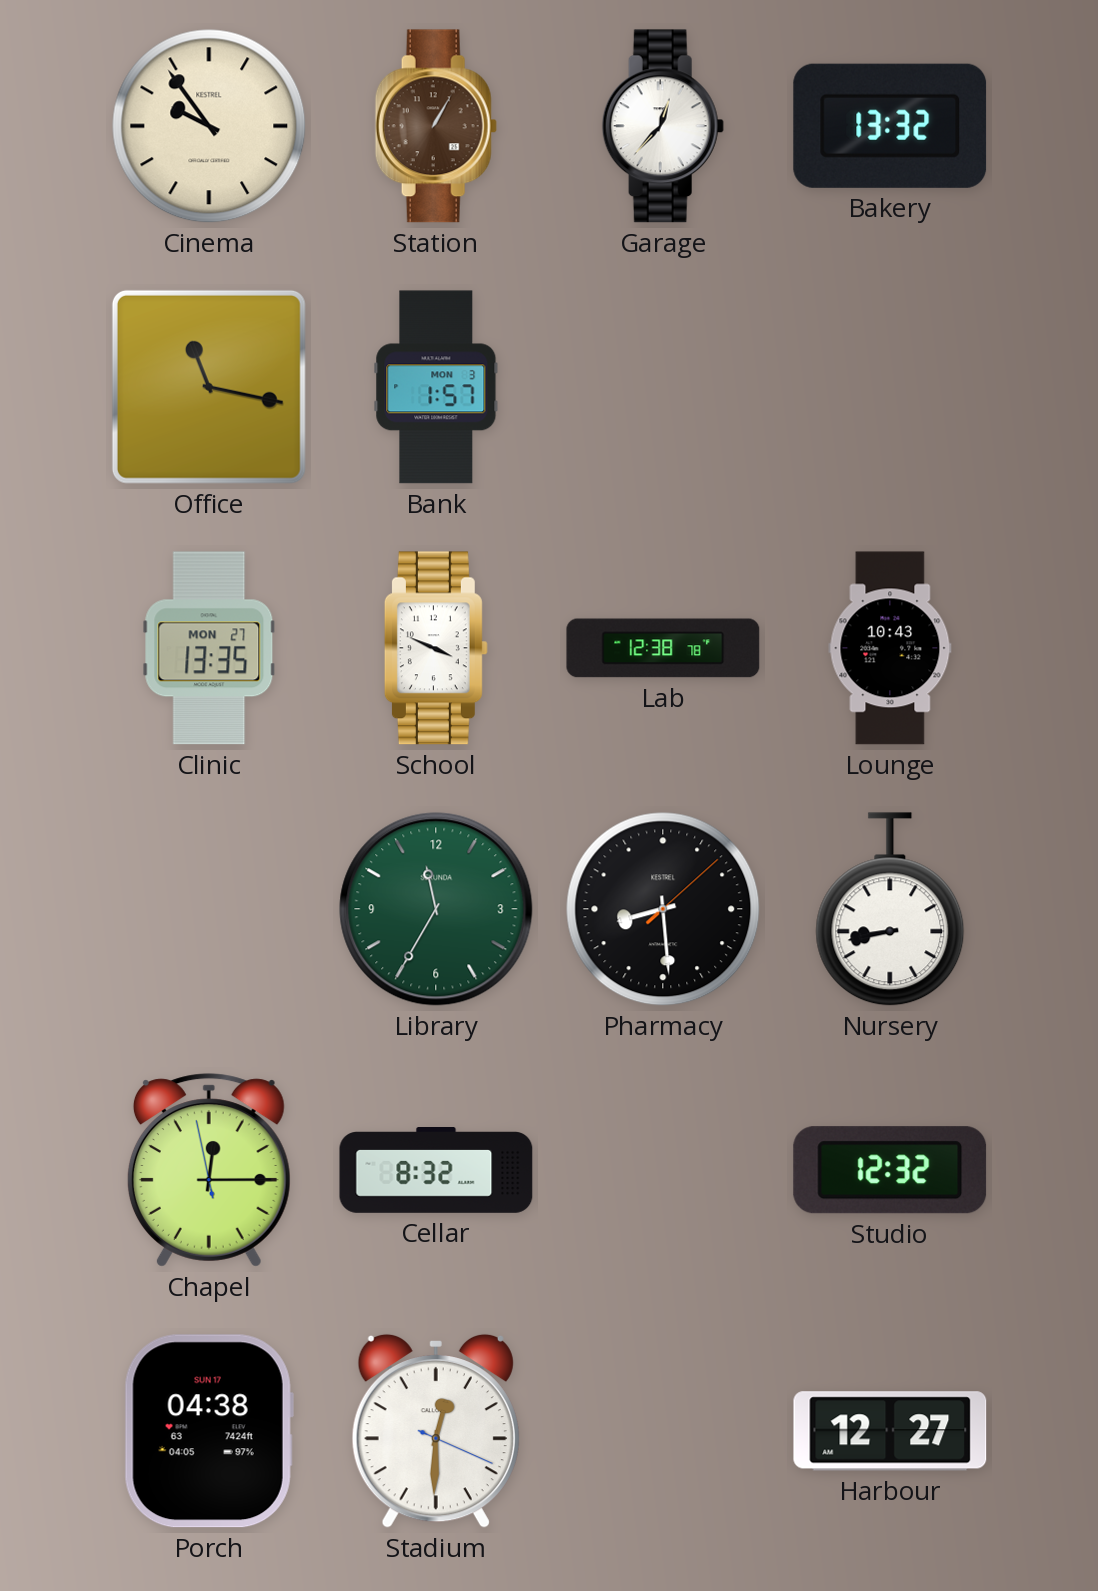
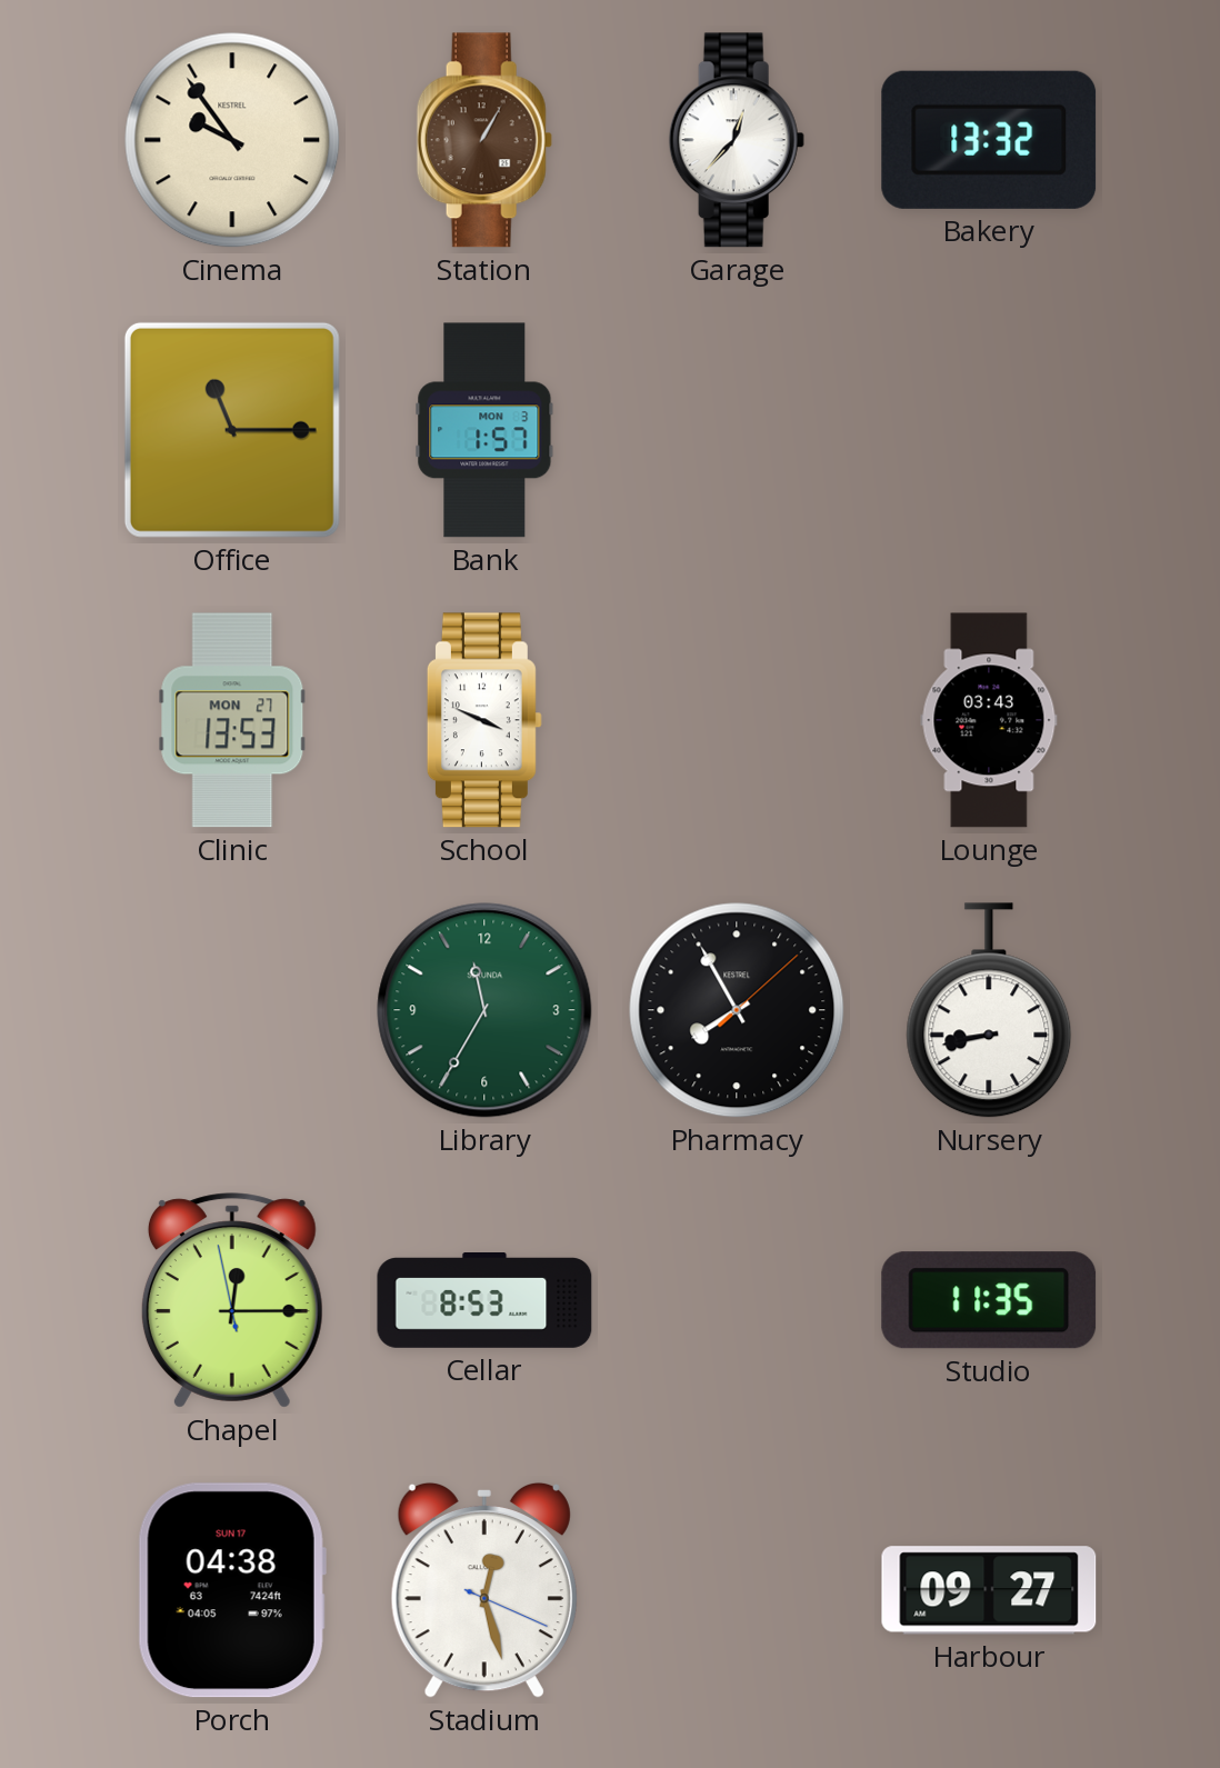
Office: 11:17 -> 11:15 (232, 430)
Clinic: 13:35 -> 13:53 (232, 720)
Lab: 12:38 -> none (663, 648)
Lounge: 10:43 -> 03:43 (989, 720)
Pharmacy: 8:29 -> 7:55 (737, 1010)
Cellar: 8:32 -> 8:53 (484, 1301)
Studio: 12:32 -> 11:35 (989, 1300)
Stadium: 12:30 -> 12:27 (484, 1590)
Harbour: 12:27 -> 09:27 (989, 1590)
